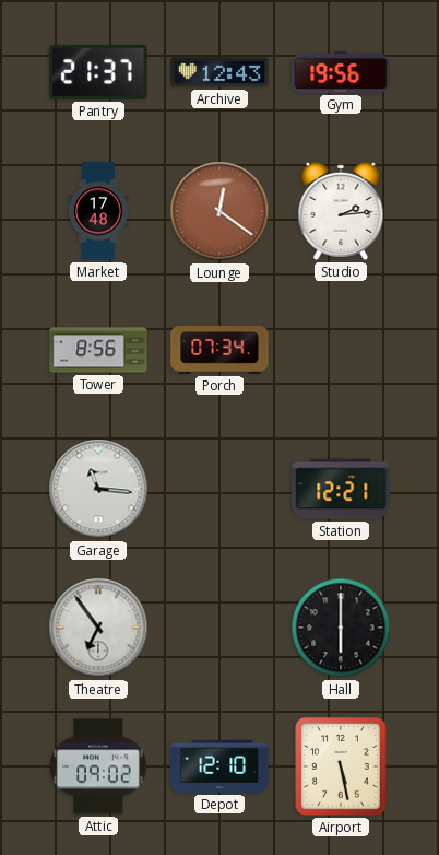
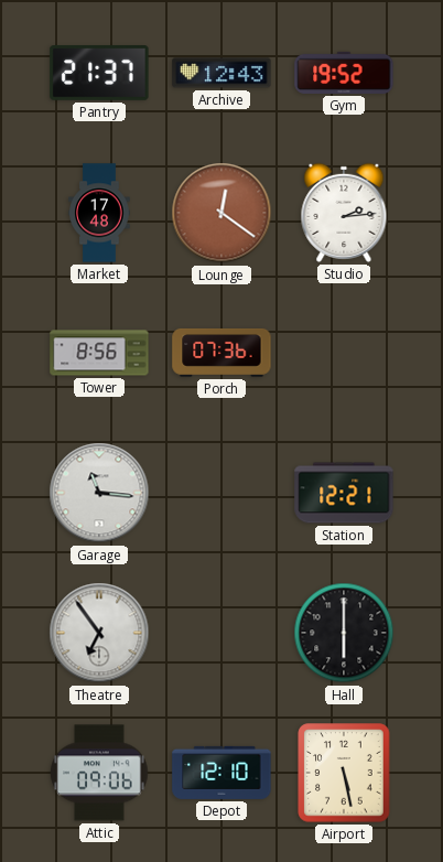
Gym: 19:56 -> 19:52 (344, 73)
Porch: 07:34 -> 07:36 (221, 353)
Attic: 09:02 -> 09:06 (99, 773)
